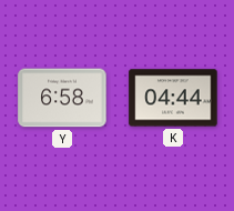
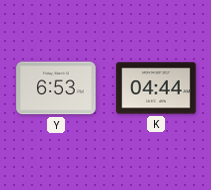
Y: 6:58 -> 6:53 (56, 88)
